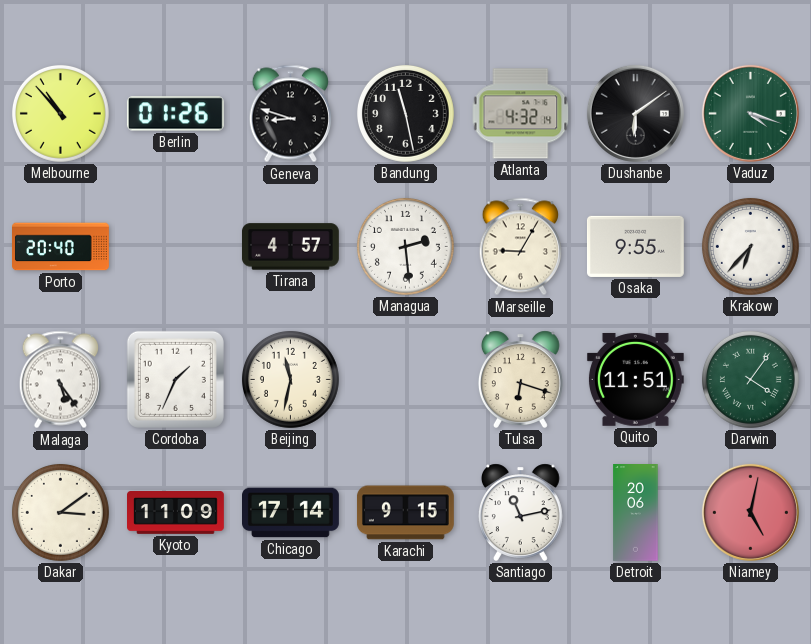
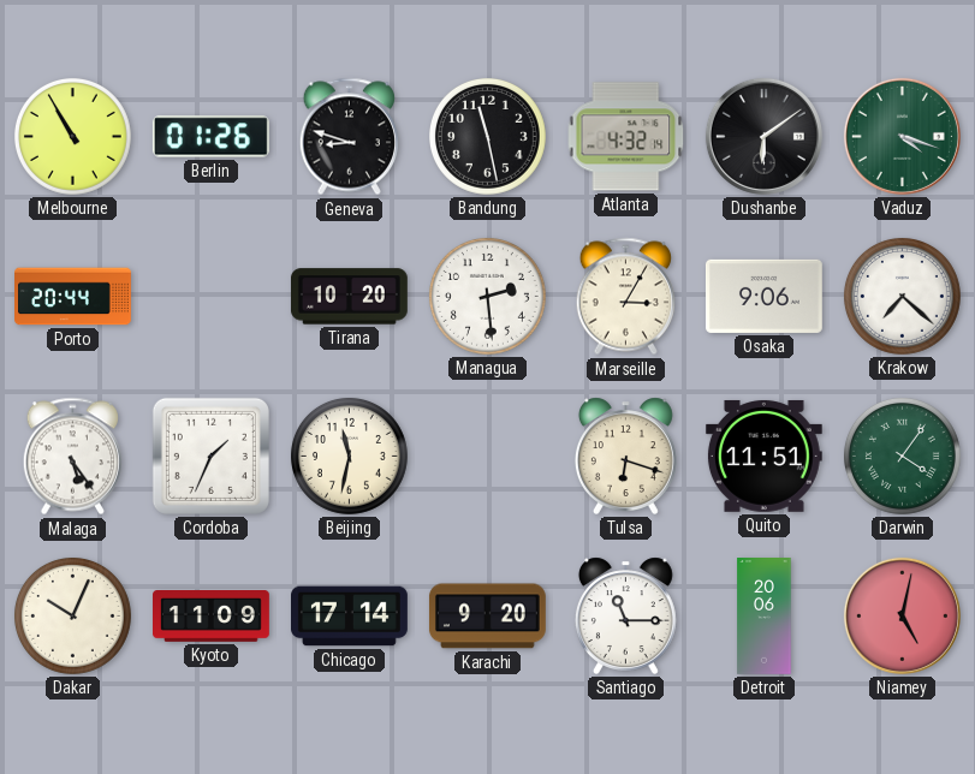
Melbourne: 10:53 -> 10:55 (72, 136)
Porto: 20:40 -> 20:44 (73, 297)
Tirana: 4:57 -> 10:20 (350, 297)
Marseille: 9:05 -> 3:05 (625, 297)
Osaka: 9:55 -> 9:06 (763, 296)
Krakow: 6:37 -> 7:22 (902, 296)
Dakar: 3:09 -> 10:04 (72, 615)
Karachi: 9:15 -> 9:20 (487, 617)
Santiago: 11:13 -> 11:15 (625, 615)
